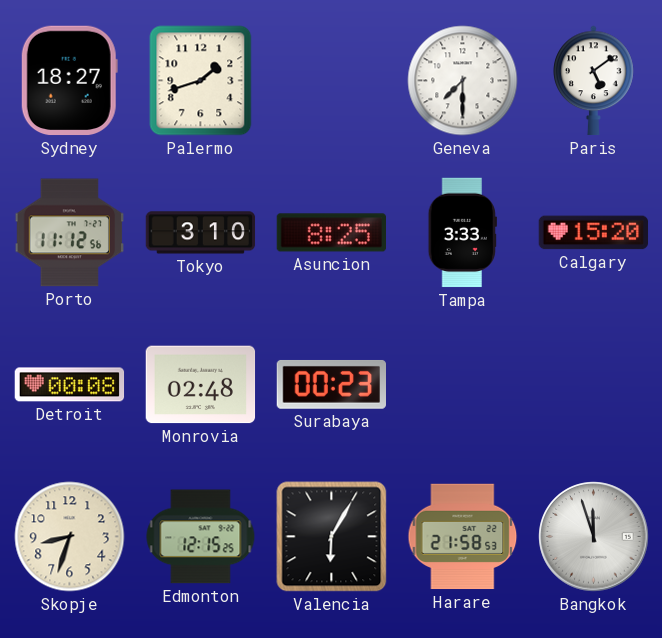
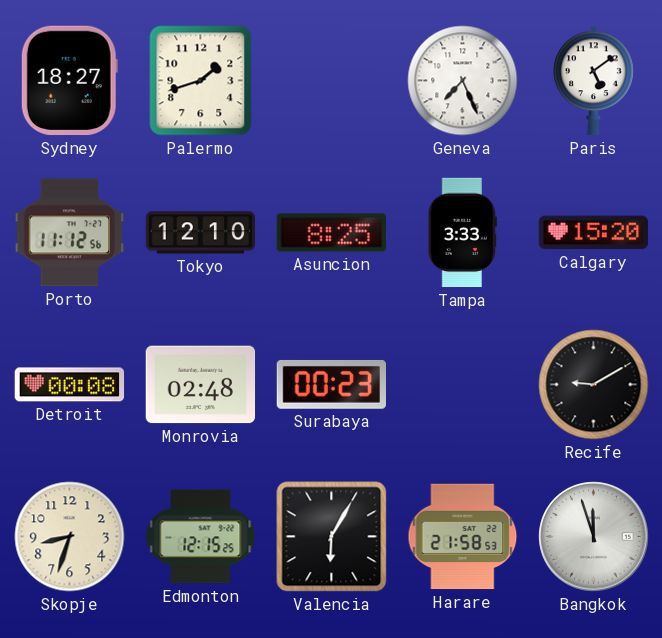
Geneva: 7:30 -> 7:26 (463, 81)
Tokyo: 3:10 -> 12:10 (201, 233)
Recife: none -> 9:10 (594, 385)
